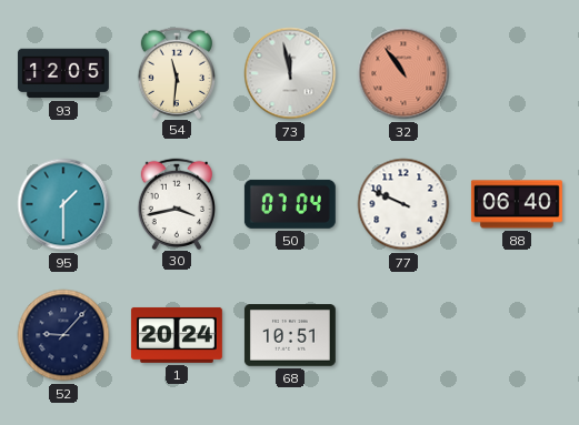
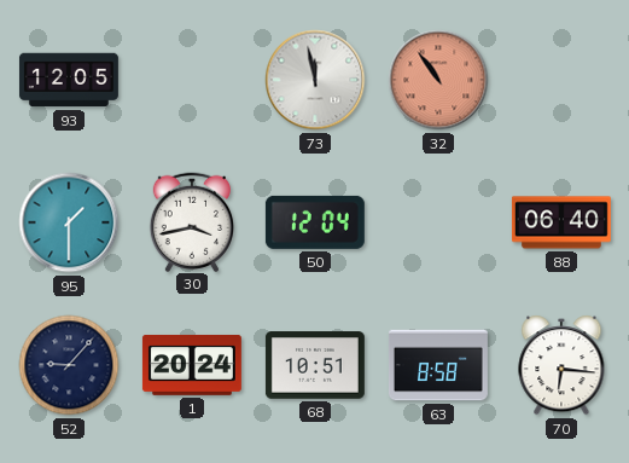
54: 11:31 -> none (176, 72)
50: 07:04 -> 12:04 (315, 222)
77: 9:49 -> none (403, 204)
63: none -> 8:58 (438, 365)
70: none -> 6:16 (561, 365)
